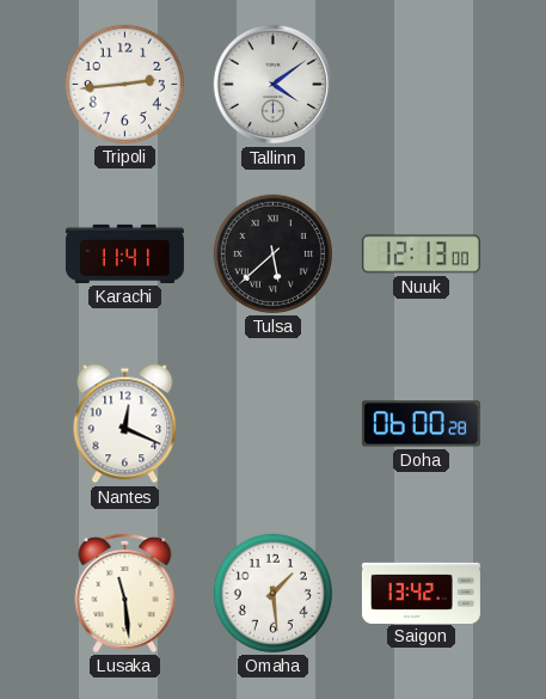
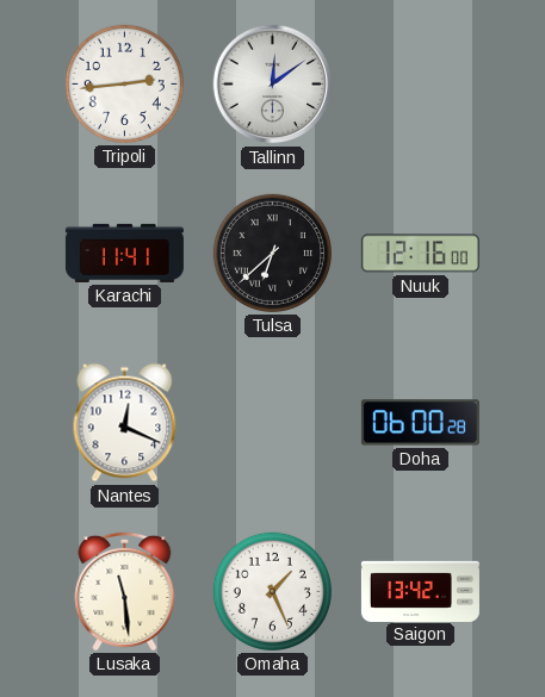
Tallinn: 4:09 -> 12:09 (273, 85)
Tulsa: 5:38 -> 6:38 (272, 253)
Nuuk: 12:13 -> 12:16 (420, 254)
Omaha: 1:29 -> 1:26 (272, 591)
